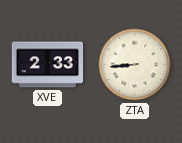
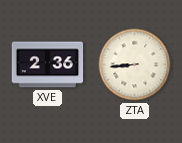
XVE: 2:33 -> 2:36 (48, 65)
